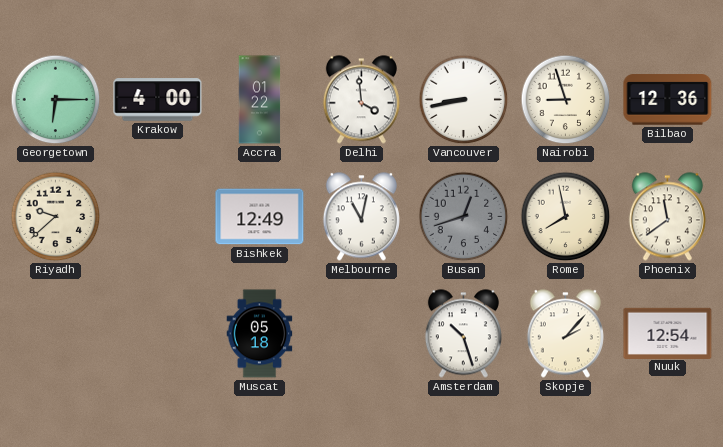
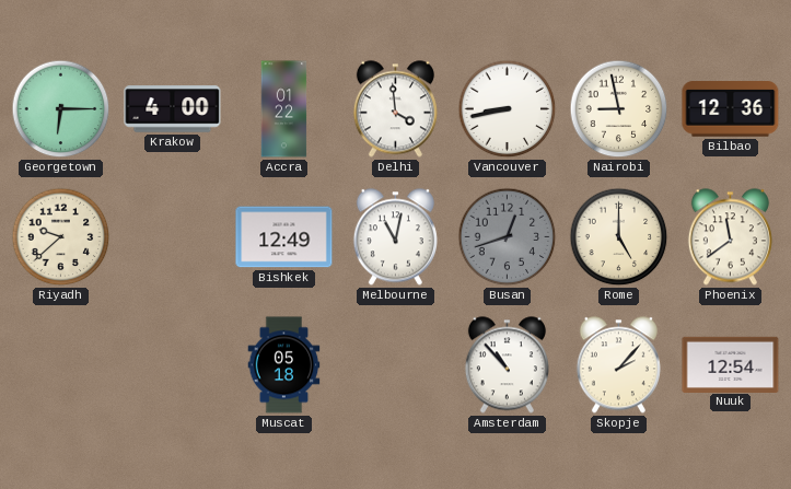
Nairobi: 8:57 -> 8:58 (619, 109)
Rome: 7:58 -> 5:00 (619, 237)
Amsterdam: 10:27 -> 10:53 (507, 365)
